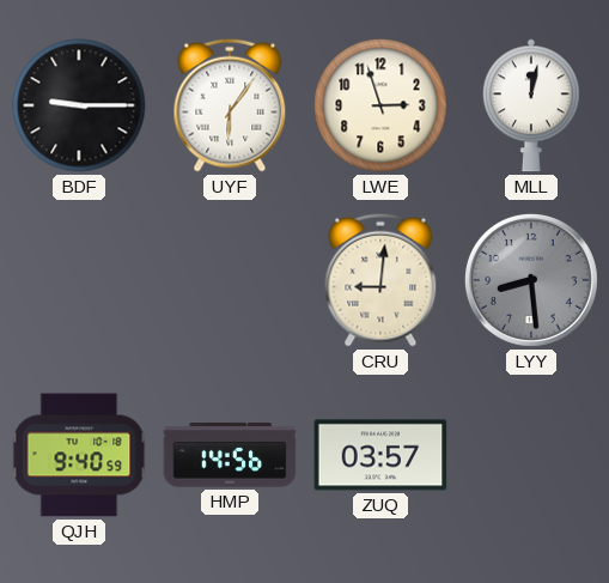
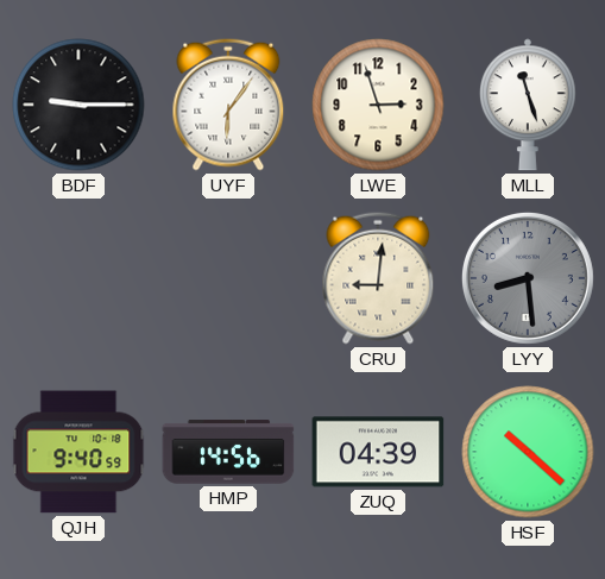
MLL: 12:02 -> 11:27 (528, 105)
ZUQ: 03:57 -> 04:39 (378, 452)
HSF: none -> 10:22 (528, 452)
